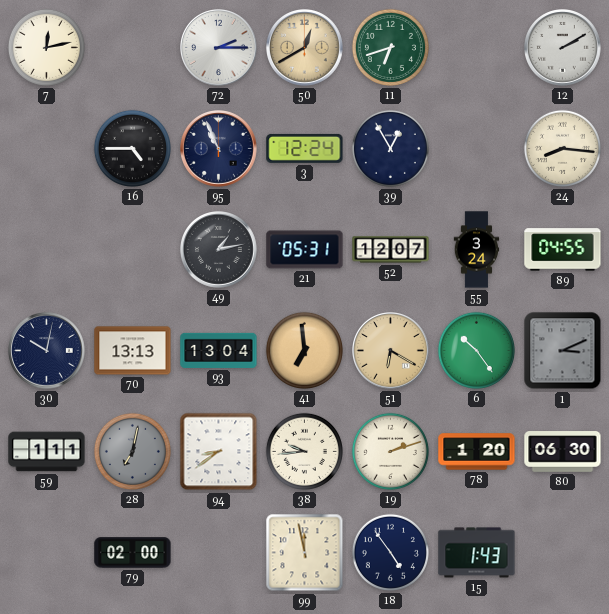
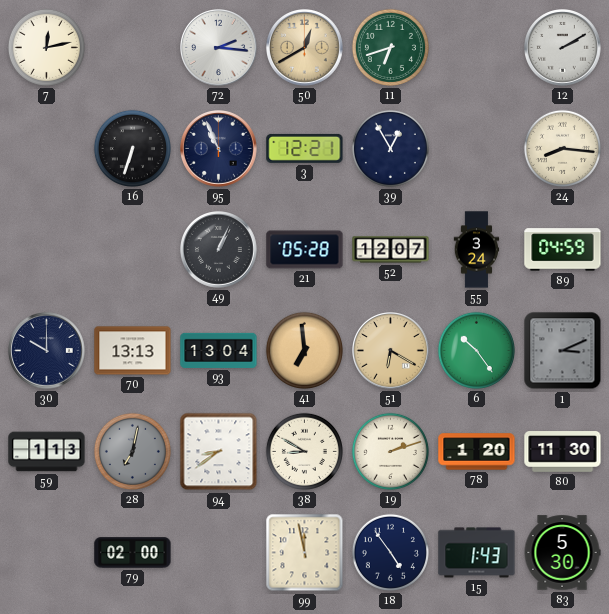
72: 2:15 -> 2:16 (219, 48)
16: 4:45 -> 6:33 (132, 148)
3: 12:24 -> 12:21 (305, 148)
49: 1:13 -> 1:04 (219, 250)
21: 05:31 -> 05:28 (305, 250)
89: 04:55 -> 04:59 (563, 250)
30: 10:02 -> 10:00 (47, 351)
59: 1:11 -> 1:13 (47, 452)
38: 9:44 -> 8:50 (304, 451)
80: 06:30 -> 11:30 (563, 452)
83: none -> 5:30 (562, 553)
